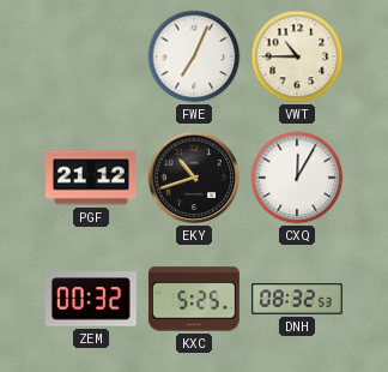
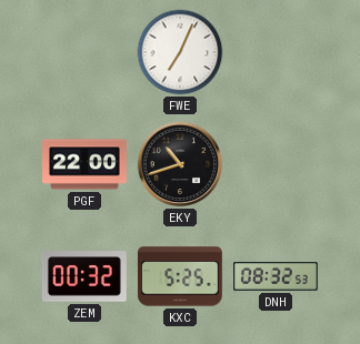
VWT: 10:45 -> none (297, 56)
PGF: 21:12 -> 22:00 (86, 164)
CXQ: 12:05 -> none (297, 178)
